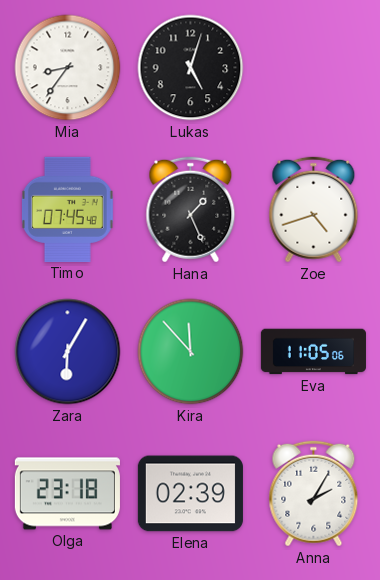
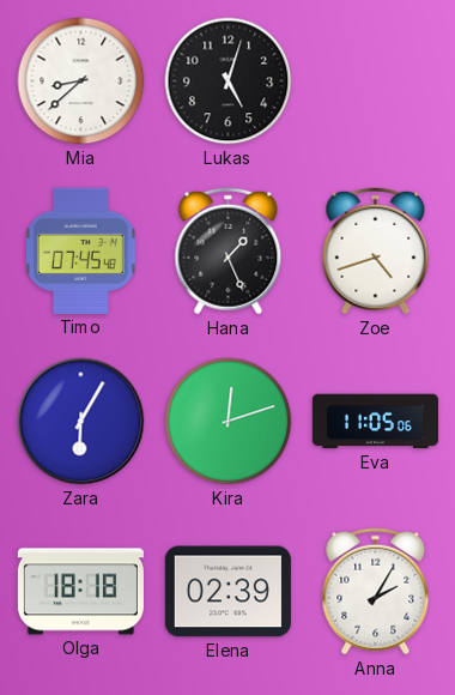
Mia: 8:36 -> 8:38 (81, 81)
Kira: 11:53 -> 12:12 (229, 422)
Olga: 23:18 -> 18:18 (80, 592)
